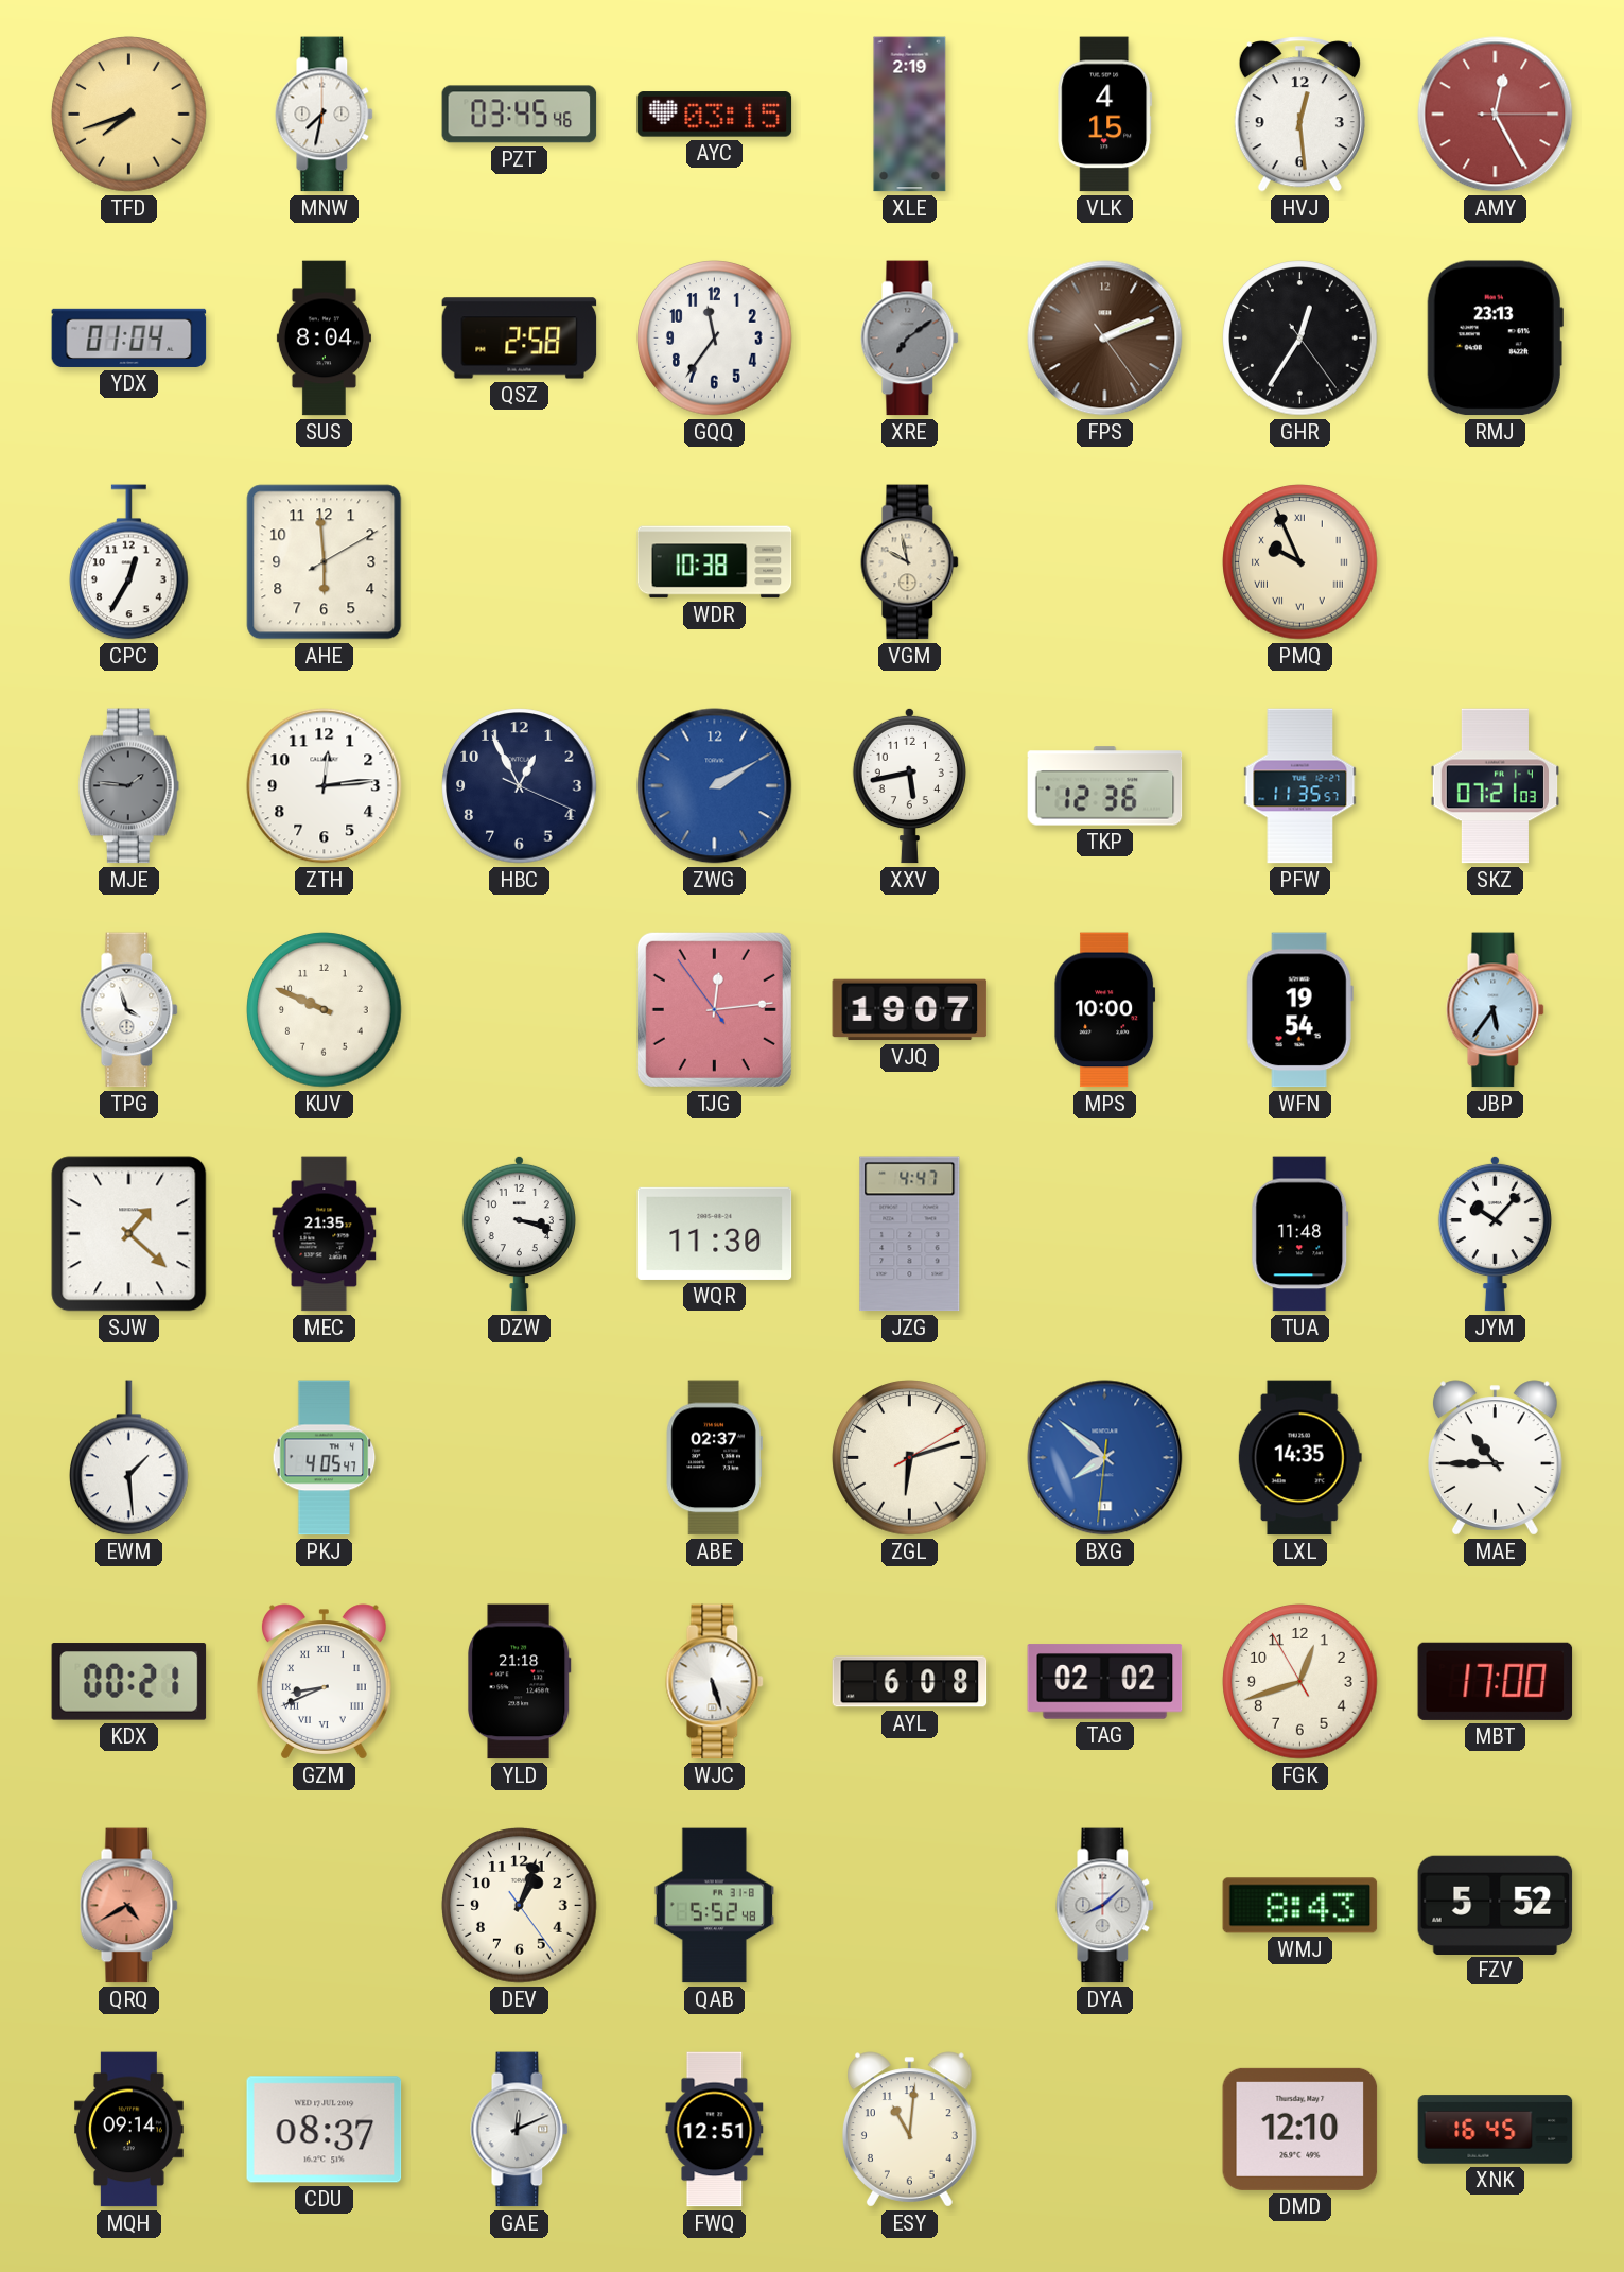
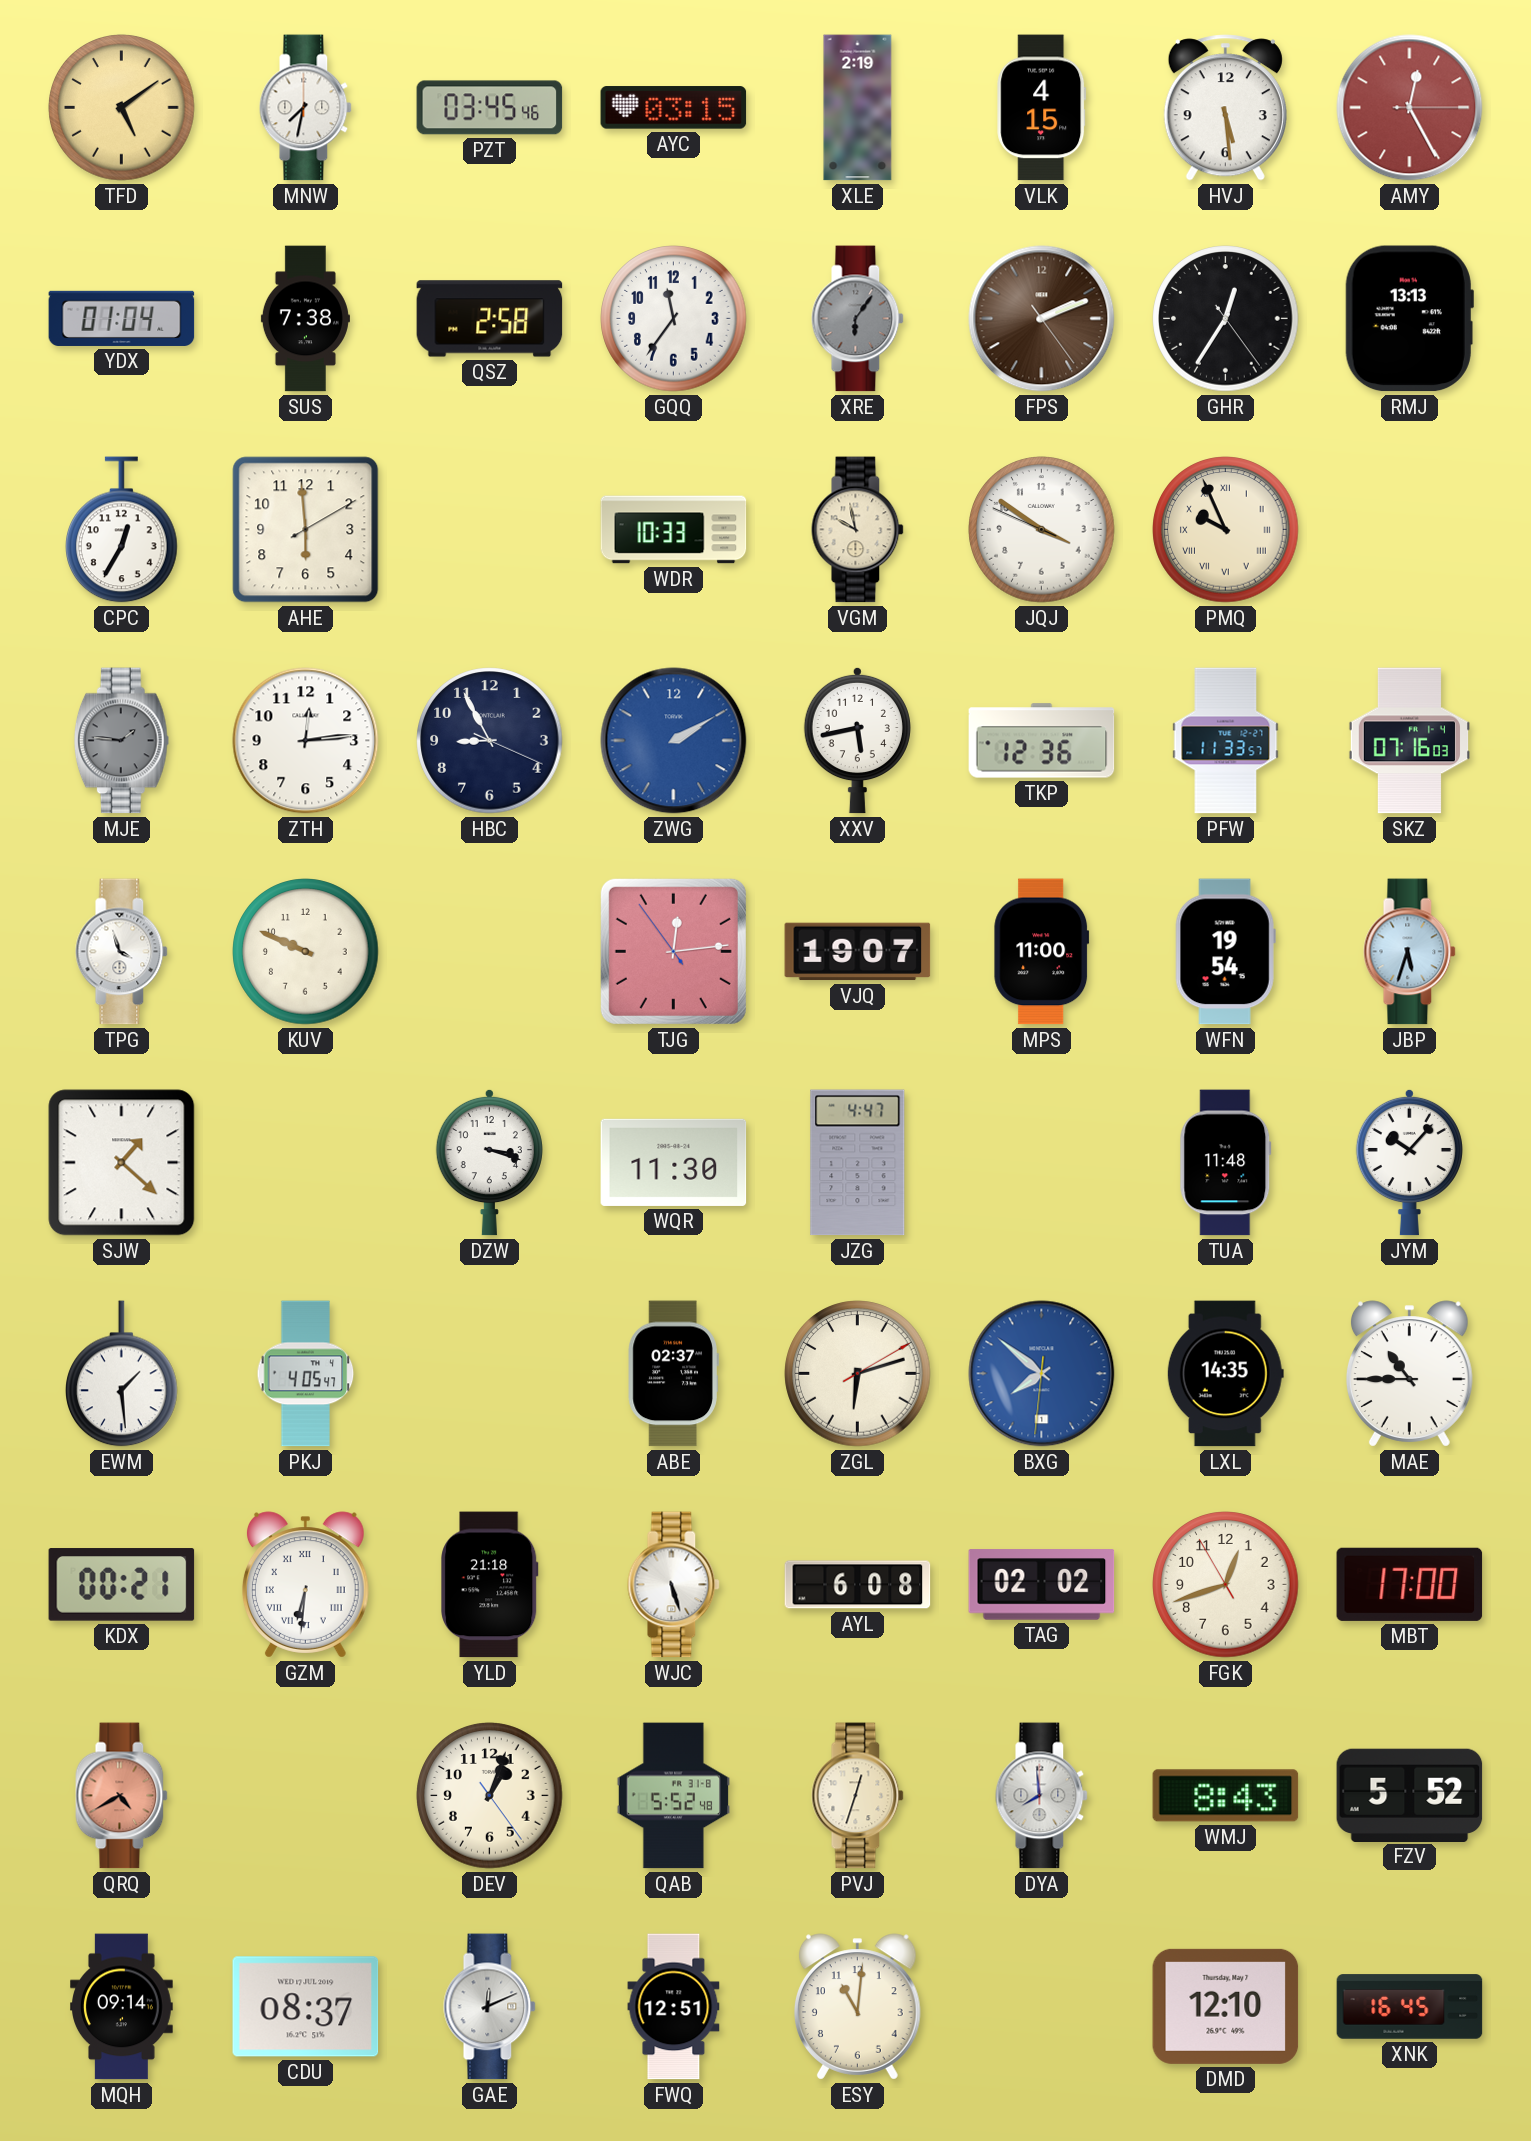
TFD: 7:42 -> 5:09 (122, 108)
HVJ: 12:29 -> 5:29 (1225, 108)
SUS: 8:04 -> 7:38 (305, 319)
XRE: 7:09 -> 6:06 (858, 319)
RMJ: 23:13 -> 13:13 (1409, 319)
WDR: 10:38 -> 10:33 (674, 530)
JQJ: none -> 3:50 (1042, 530)
HBC: 12:55 -> 8:55 (490, 741)
PFW: 11:35 -> 11:33 (1226, 741)
SKZ: 07:21 -> 07:16 (1409, 741)
MPS: 10:00 -> 11:00 (1042, 952)
JBP: 5:36 -> 5:33 (1410, 952)
MEC: 21:35 -> none (325, 1234)
GZM: 8:41 -> 6:31 (305, 1585)
PVJ: none -> 12:33 (858, 1796)
DYA: 8:08 -> 7:59 (1042, 1796)
